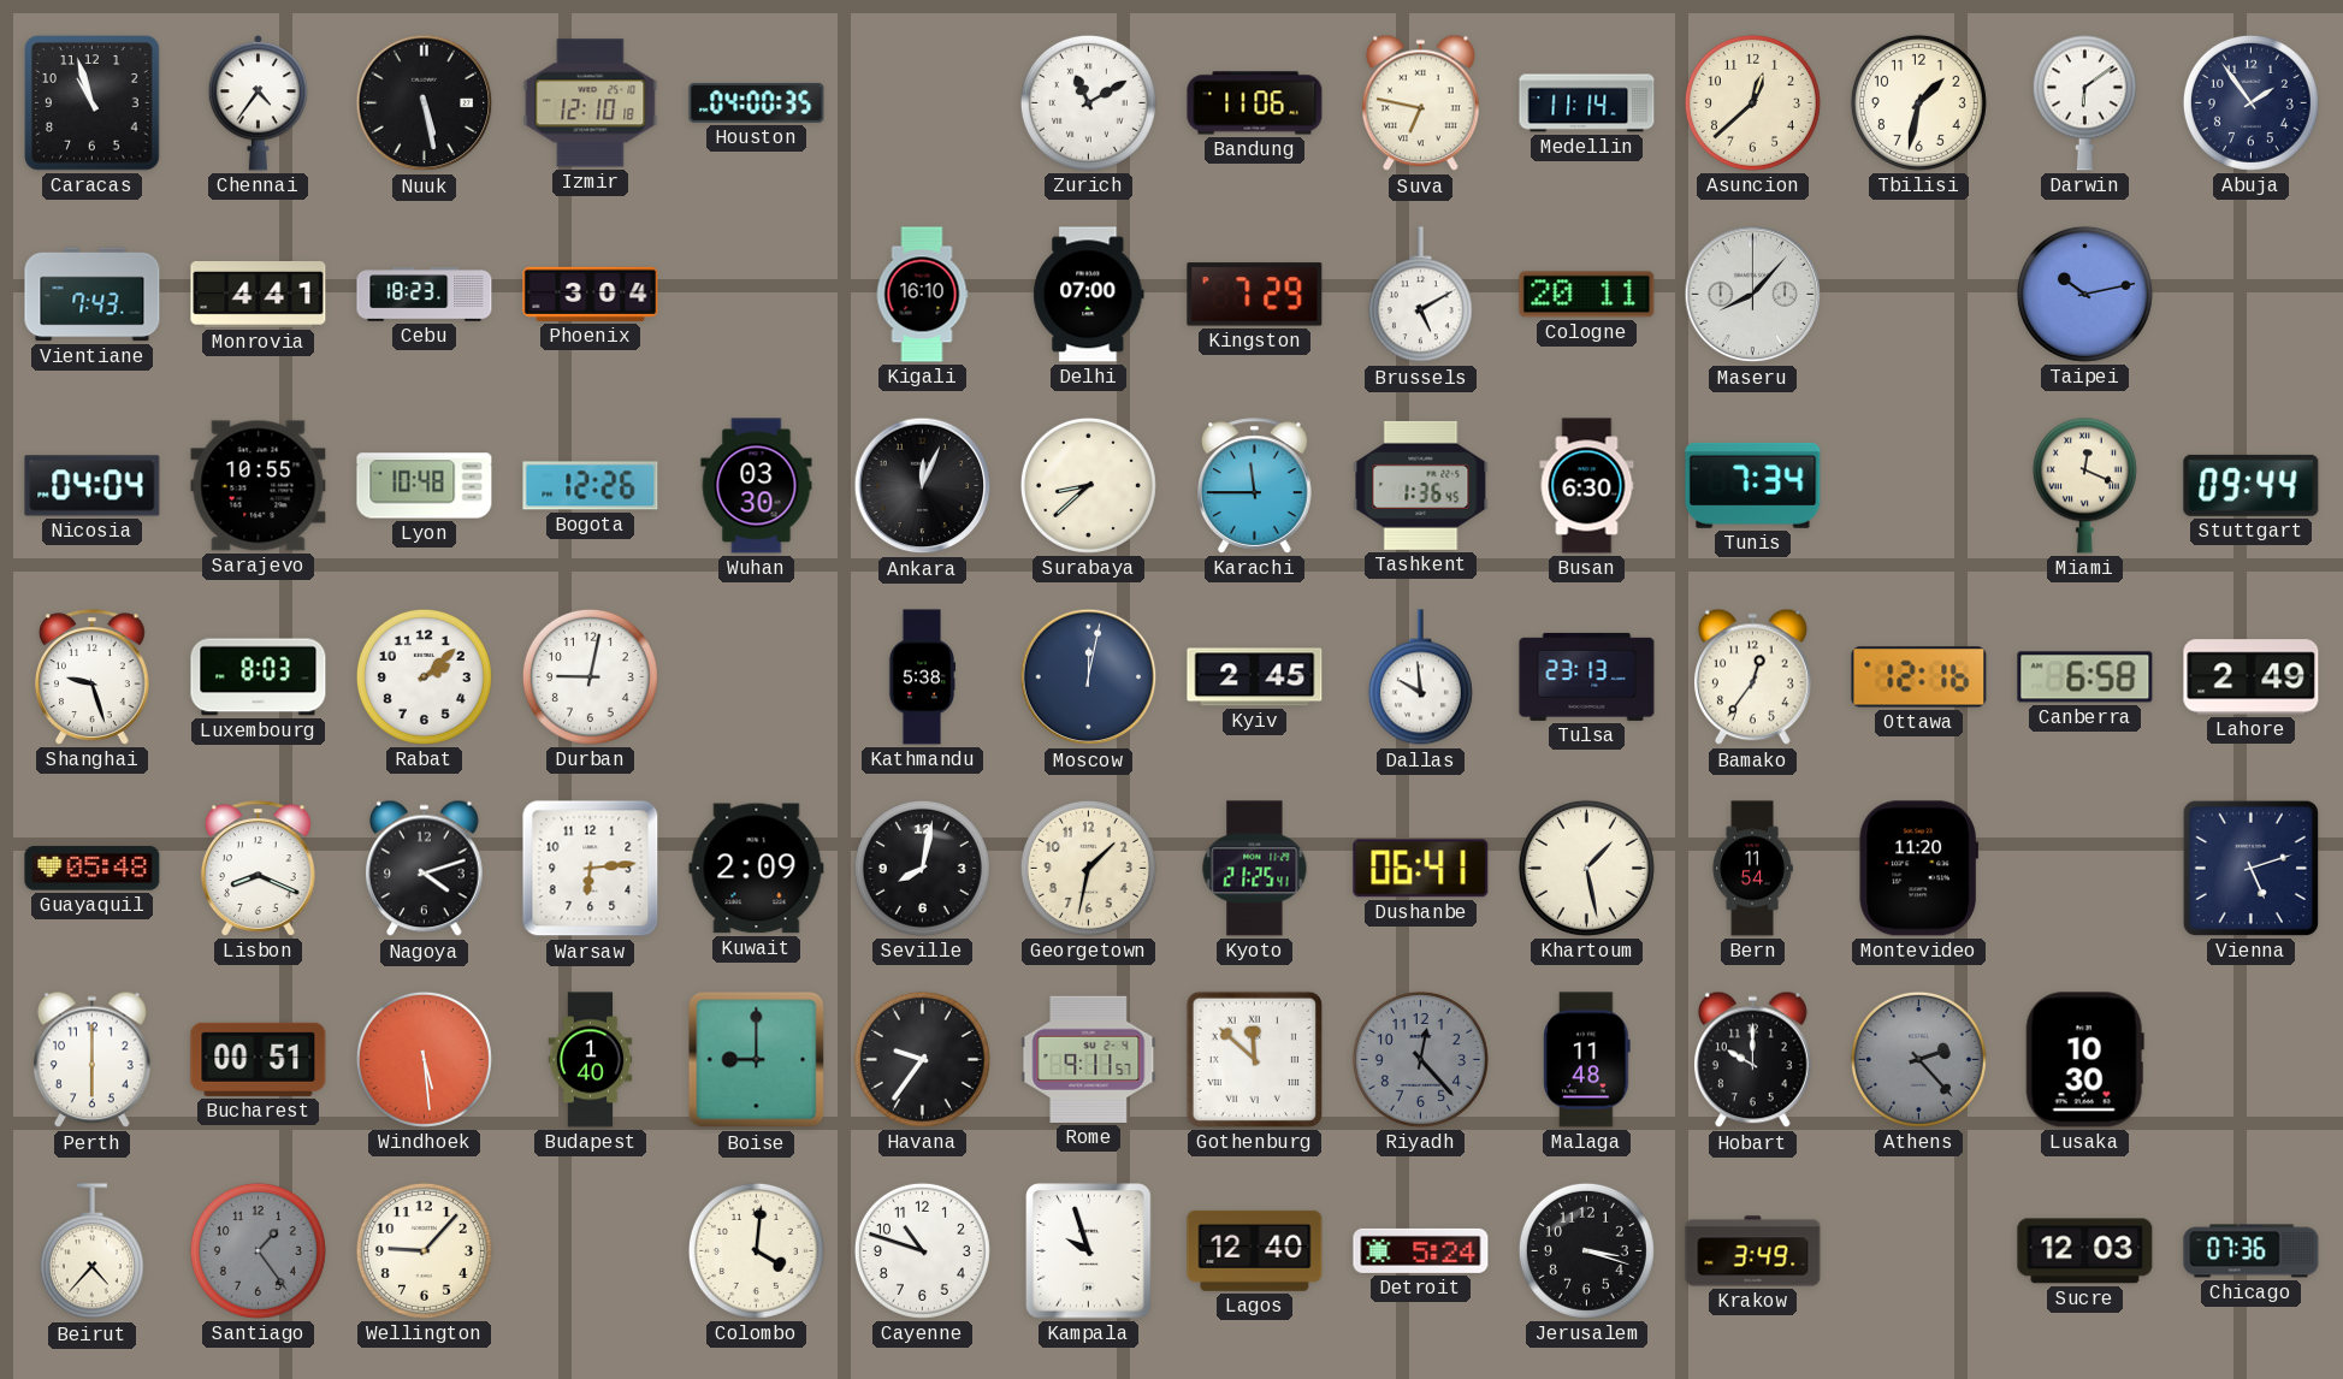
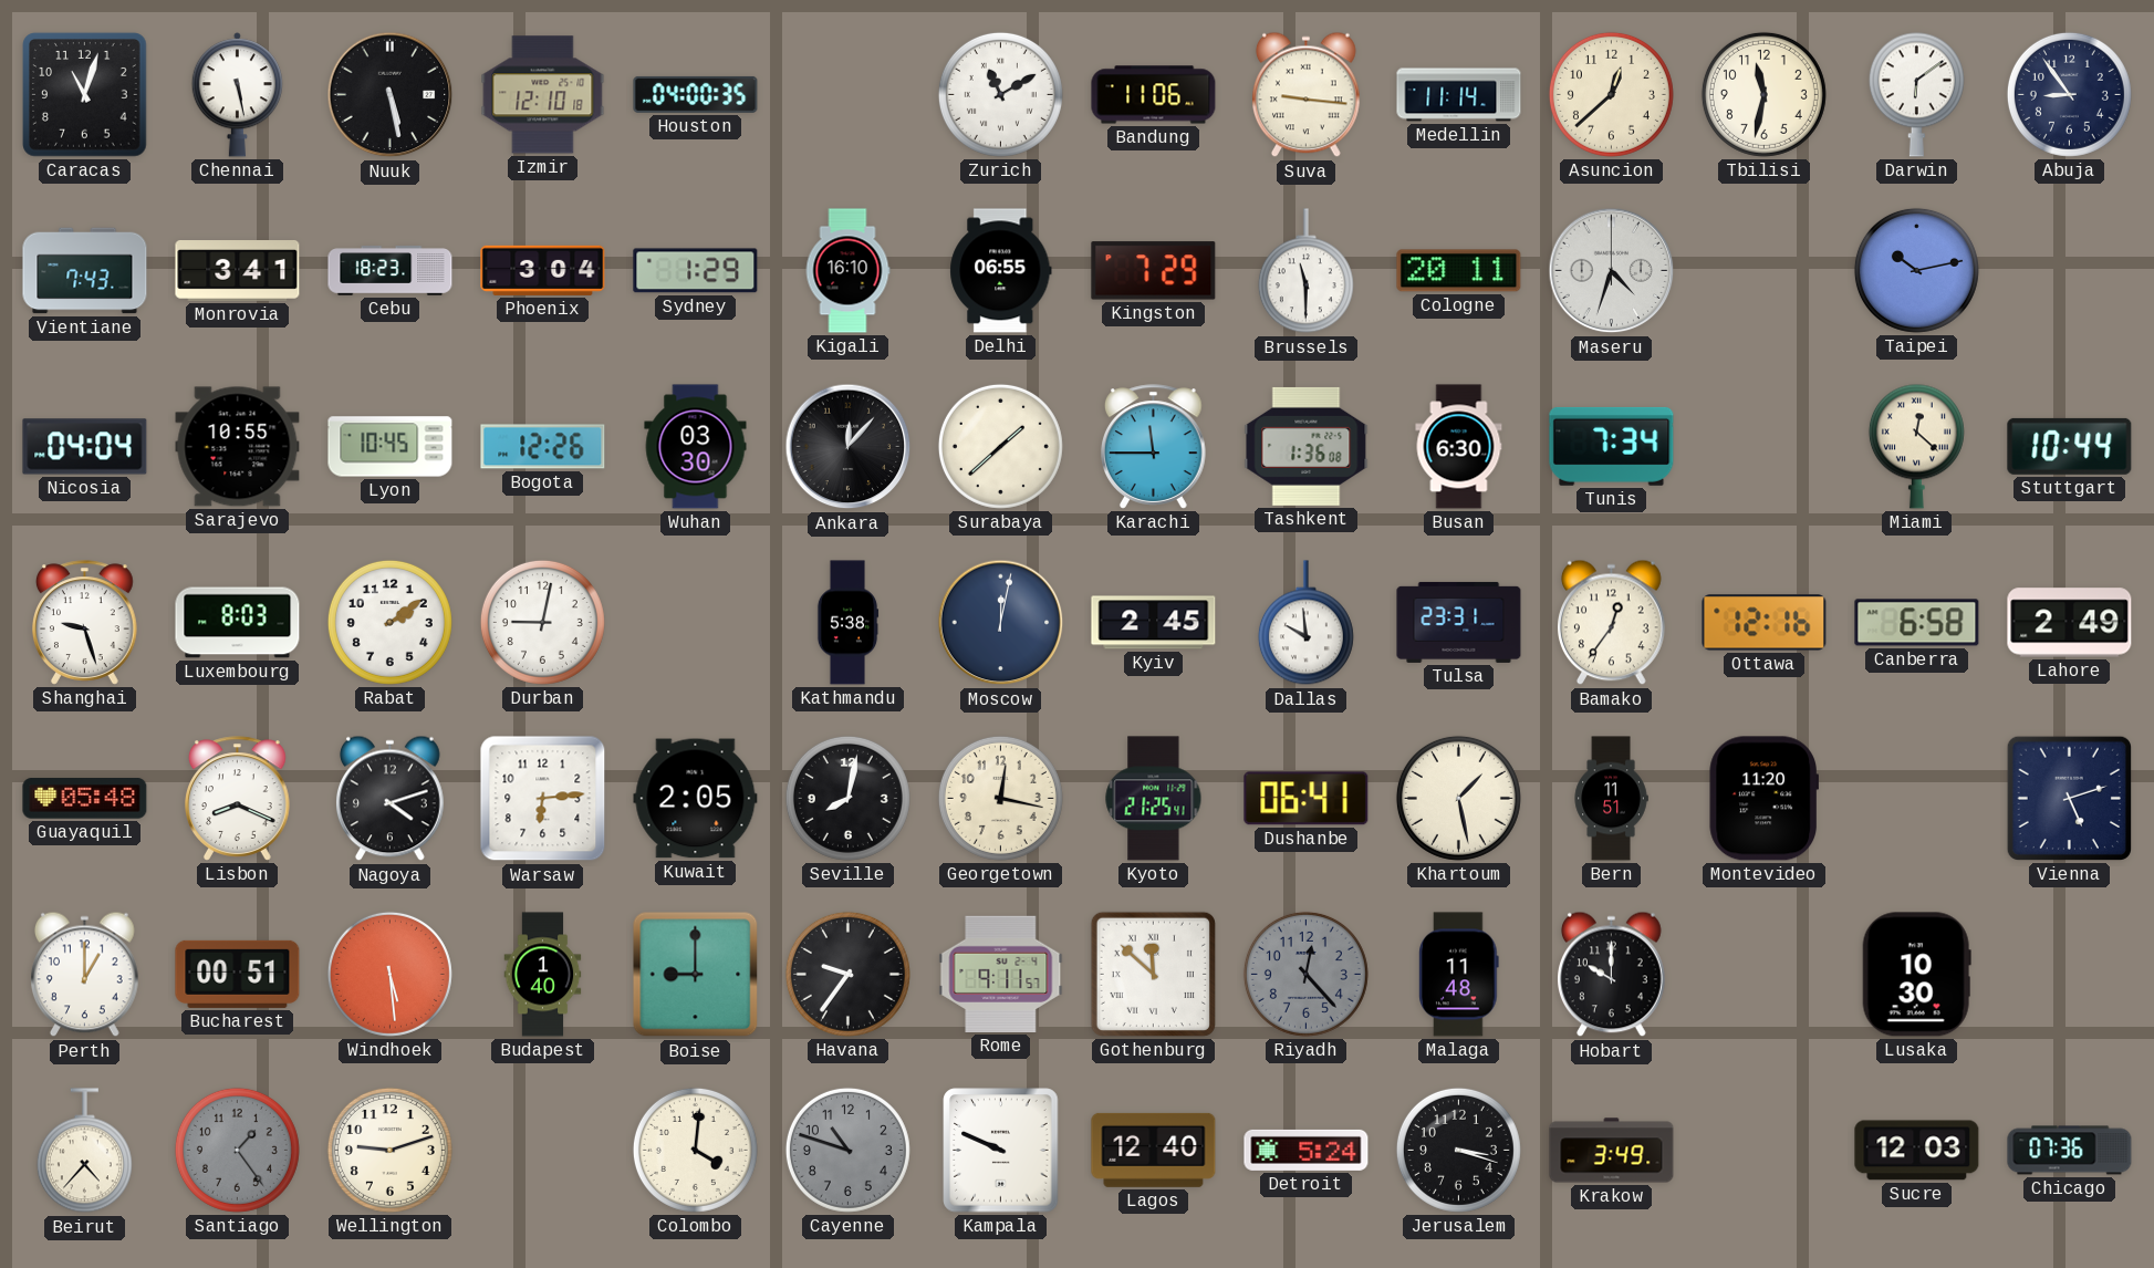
Caracas: 10:57 -> 11:03 (85, 95)
Chennai: 4:36 -> 5:28 (237, 95)
Suva: 6:47 -> 9:16 (1307, 95)
Tbilisi: 1:32 -> 11:32 (1763, 94)
Abuja: 1:54 -> 8:54 (2069, 94)
Monrovia: 4:41 -> 3:41 (238, 271)
Sydney: none -> 1:29 (696, 271)
Delhi: 07:00 -> 06:55 (1001, 271)
Brussels: 5:10 -> 11:30 (1305, 271)
Maseru: 8:07 -> 4:33 (1612, 271)
Lyon: 10:48 -> 10:45 (391, 447)
Ankara: 12:04 -> 12:07 (849, 447)
Surabaya: 8:38 -> 1:38 (1000, 446)
Tashkent: 1:36:45 -> 1:36:08 (1307, 446)
Miami: 12:19 -> 12:22 (1916, 446)
Stuttgart: 09:44 -> 10:44 (2070, 446)
Rabat: 2:08 -> 2:09 (389, 622)
Tulsa: 23:13 -> 23:31 (1459, 622)
Kuwait: 2:09 -> 2:05 (696, 799)
Georgetown: 1:32 -> 12:17 (1000, 798)
Bern: 11:54 -> 11:51 (1611, 799)
Perth: 6:00 -> 1:00 (85, 975)
Athens: 2:23 -> none (1918, 1059)
Wellington: 9:07 -> 9:12 (389, 1150)
Cayenne dial: white -> grey (847, 1150)
Kampala: 9:57 -> 9:49 (1001, 1151)
